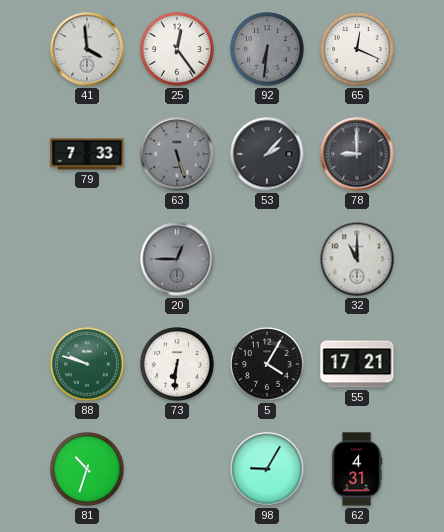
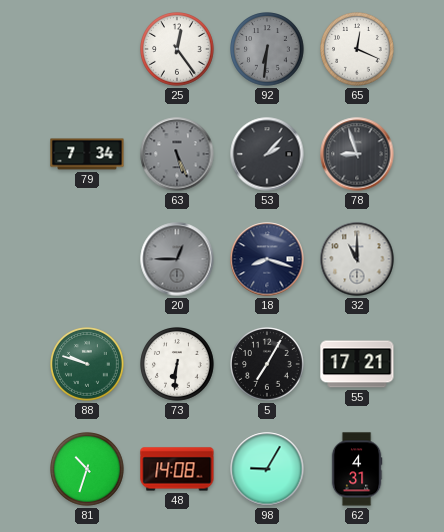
41: 3:59 -> none (87, 49)
79: 7:33 -> 7:34 (87, 154)
63: 5:27 -> 5:26 (177, 154)
78: 9:00 -> 8:57 (357, 154)
18: none -> 8:18 (267, 259)
5: 4:05 -> 7:05 (267, 364)
48: none -> 14:08 (177, 469)
